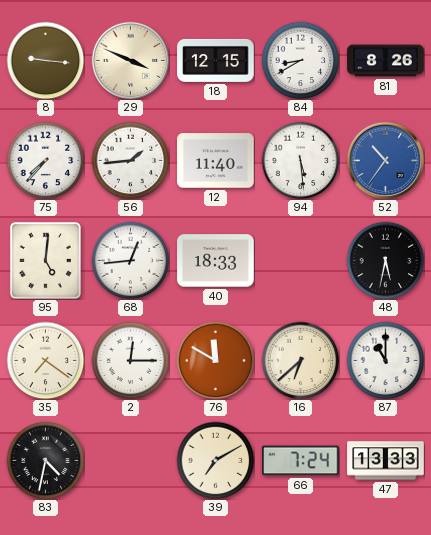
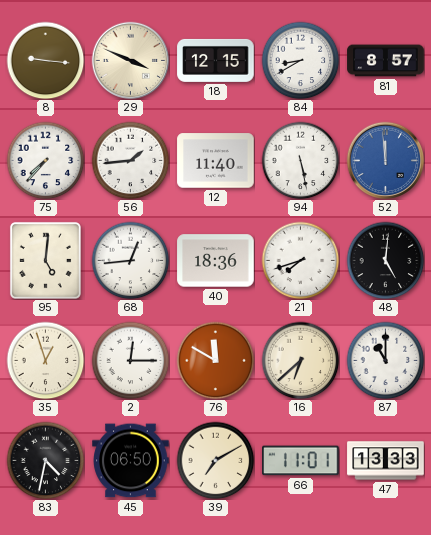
81: 8:26 -> 8:57 (386, 61)
94: 5:29 -> 5:28 (300, 160)
52: 10:36 -> 11:59 (385, 160)
40: 18:33 -> 18:36 (216, 261)
21: none -> 7:42 (300, 260)
48: 5:32 -> 5:01 (385, 260)
35: 7:21 -> 12:57 (45, 360)
45: none -> 06:50 (131, 461)
66: 7:24 -> 11:01 (301, 461)
